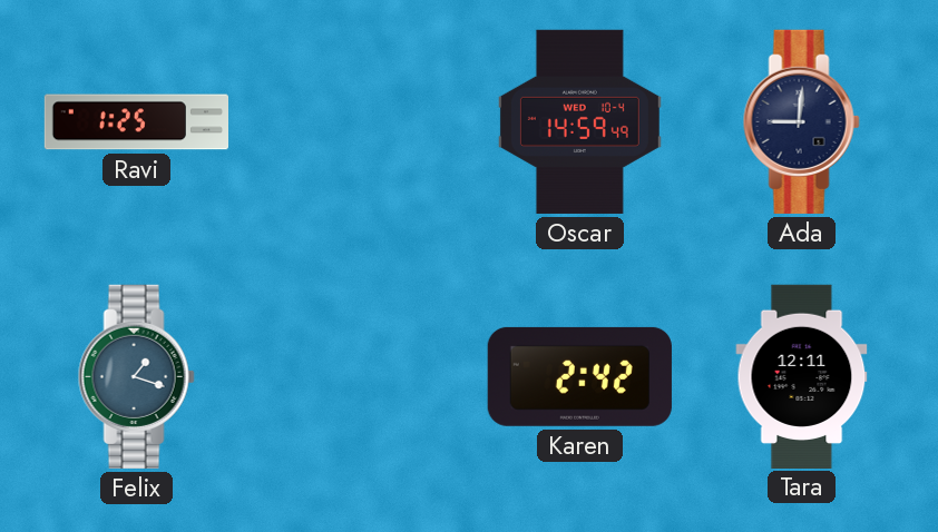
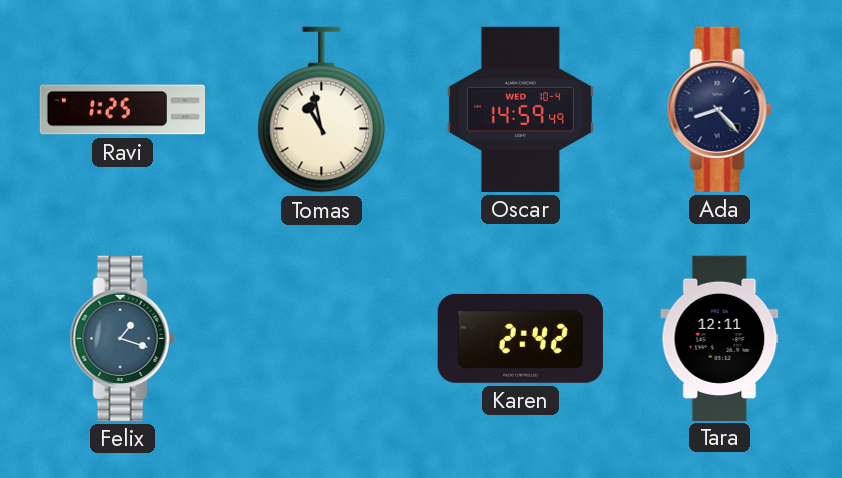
Tomas: none -> 10:58 (322, 110)
Ada: 9:01 -> 8:23 (719, 109)
